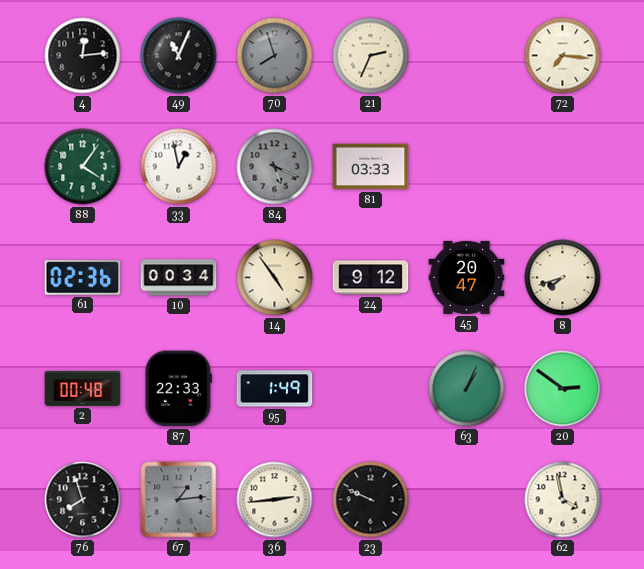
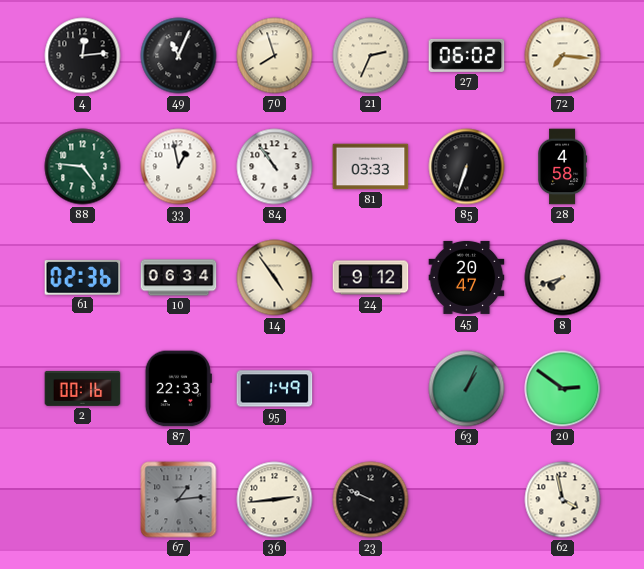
70 dial: grey -> cream (275, 56)
27: none -> 06:02 (467, 55)
88: 4:06 -> 4:46 (83, 167)
84: 5:19 -> 10:54 (275, 167)
84 dial: grey -> white (275, 167)
85: none -> 6:33 (467, 167)
28: none -> 4:58 (563, 167)
10: 00:34 -> 06:34 (179, 278)
2: 00:48 -> 00:16 (83, 389)
76: 7:57 -> none (83, 500)
